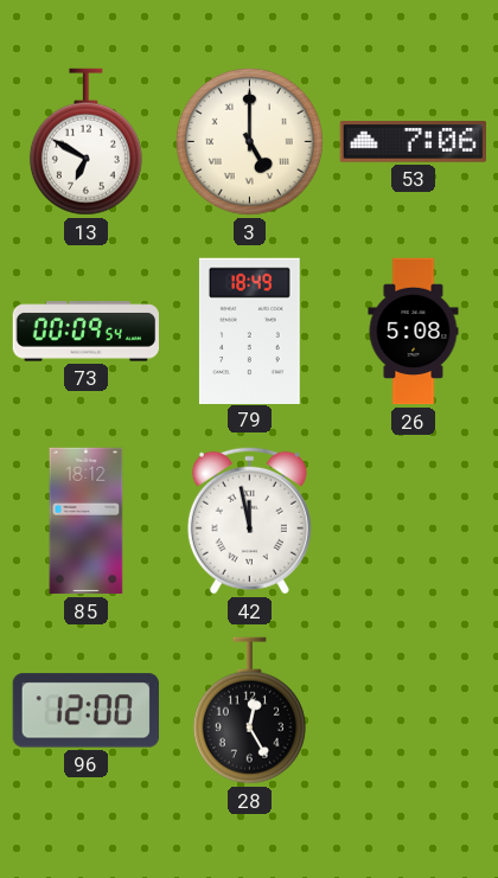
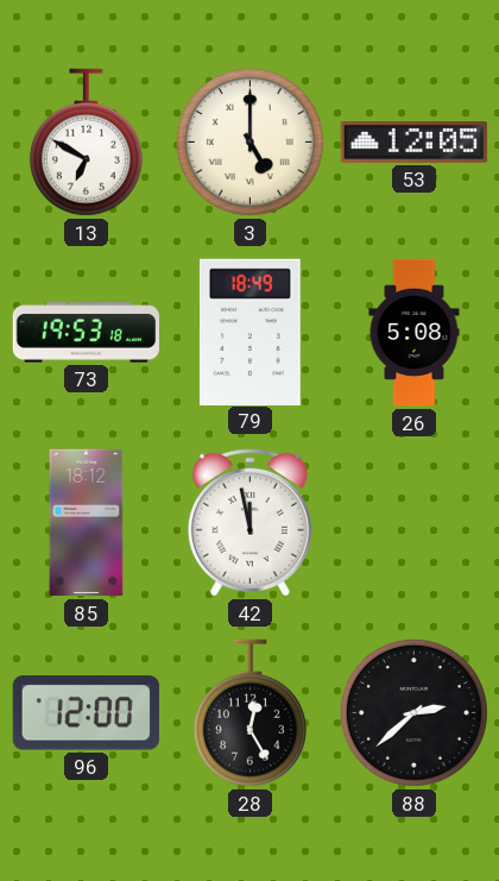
53: 7:06 -> 12:05 (413, 143)
73: 00:09 -> 19:53 (86, 333)
88: none -> 2:38 (413, 712)
